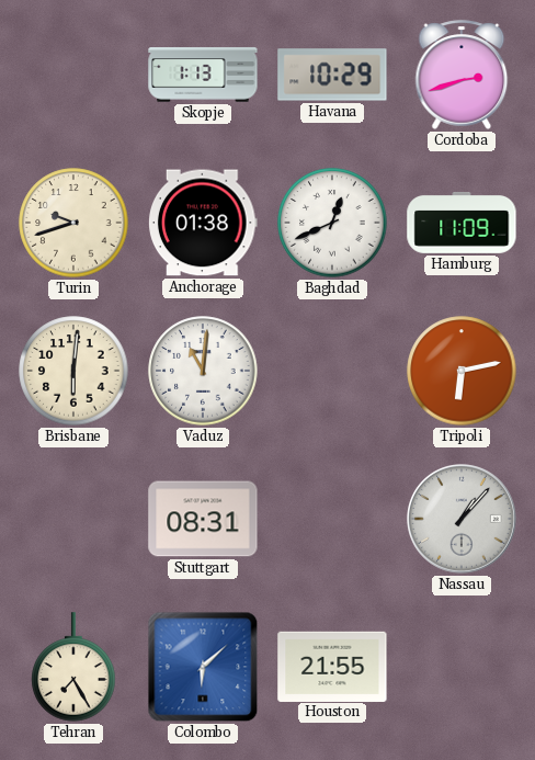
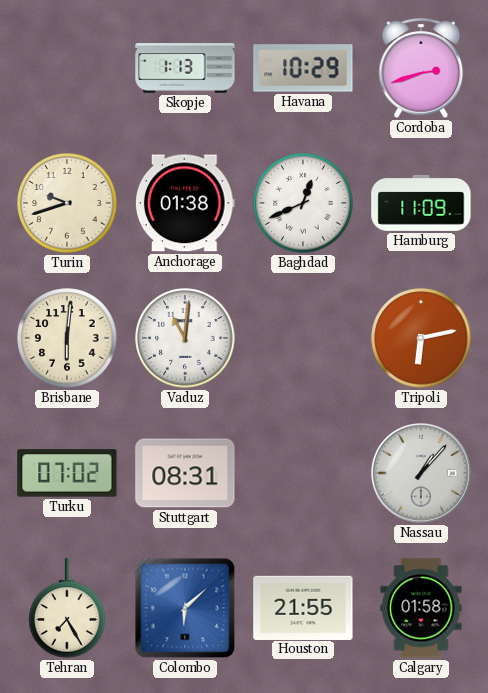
Turku: none -> 07:02 (67, 473)
Calgary: none -> 01:58 (421, 608)
